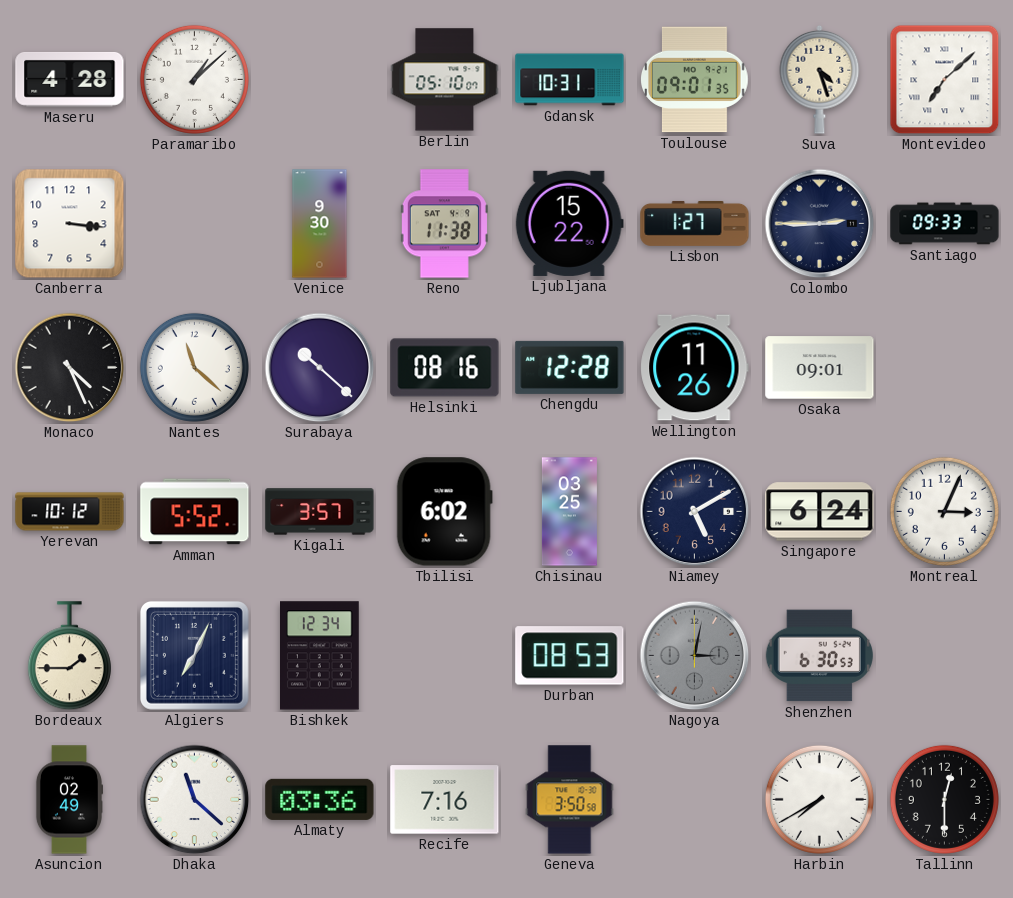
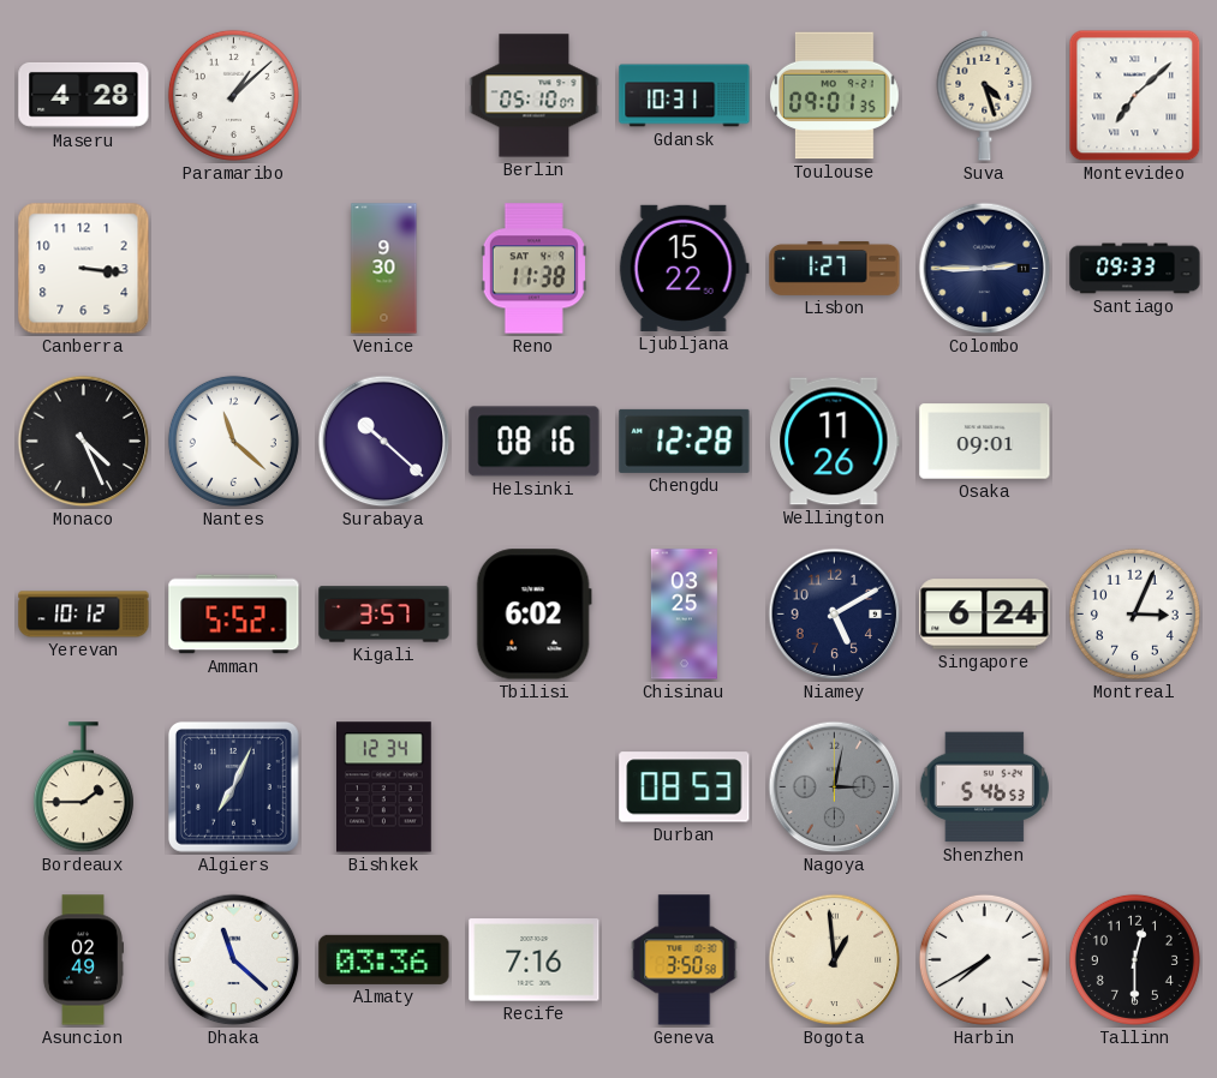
Shenzhen: 6:30 -> 5:46 (984, 787)
Bogota: none -> 12:59 (835, 960)
